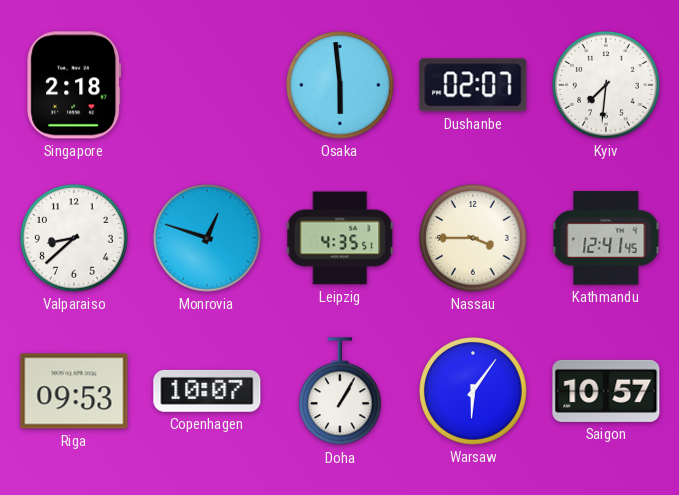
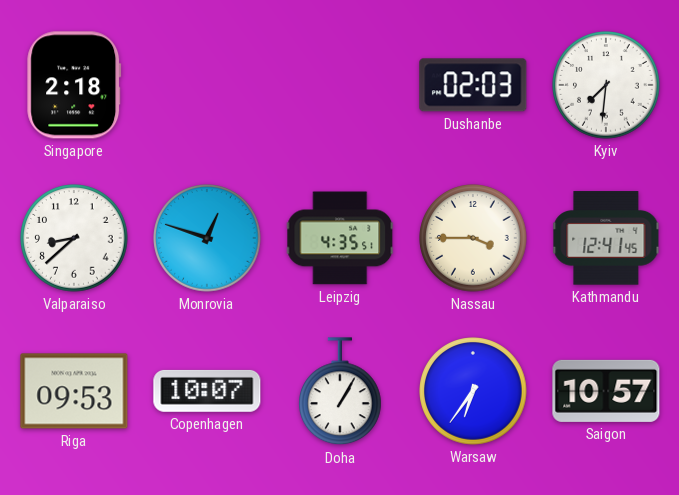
Osaka: 5:59 -> none (340, 85)
Dushanbe: 02:07 -> 02:03 (473, 85)
Warsaw: 6:06 -> 6:36 (473, 391)
